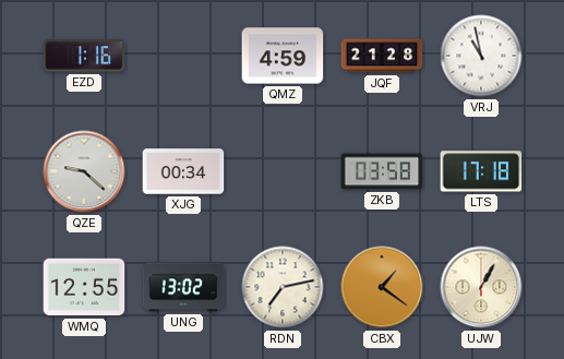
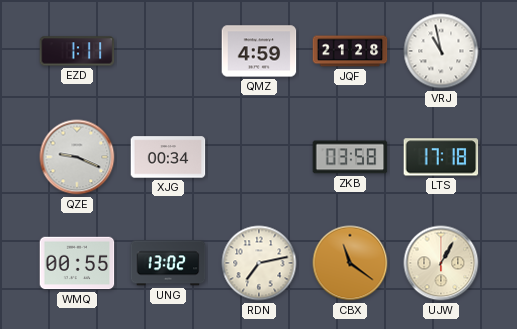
EZD: 1:16 -> 1:11 (77, 51)
QZE: 9:22 -> 9:19 (77, 157)
WMQ: 12:55 -> 00:55 (77, 263)
CBX: 1:21 -> 11:21 (350, 263)
